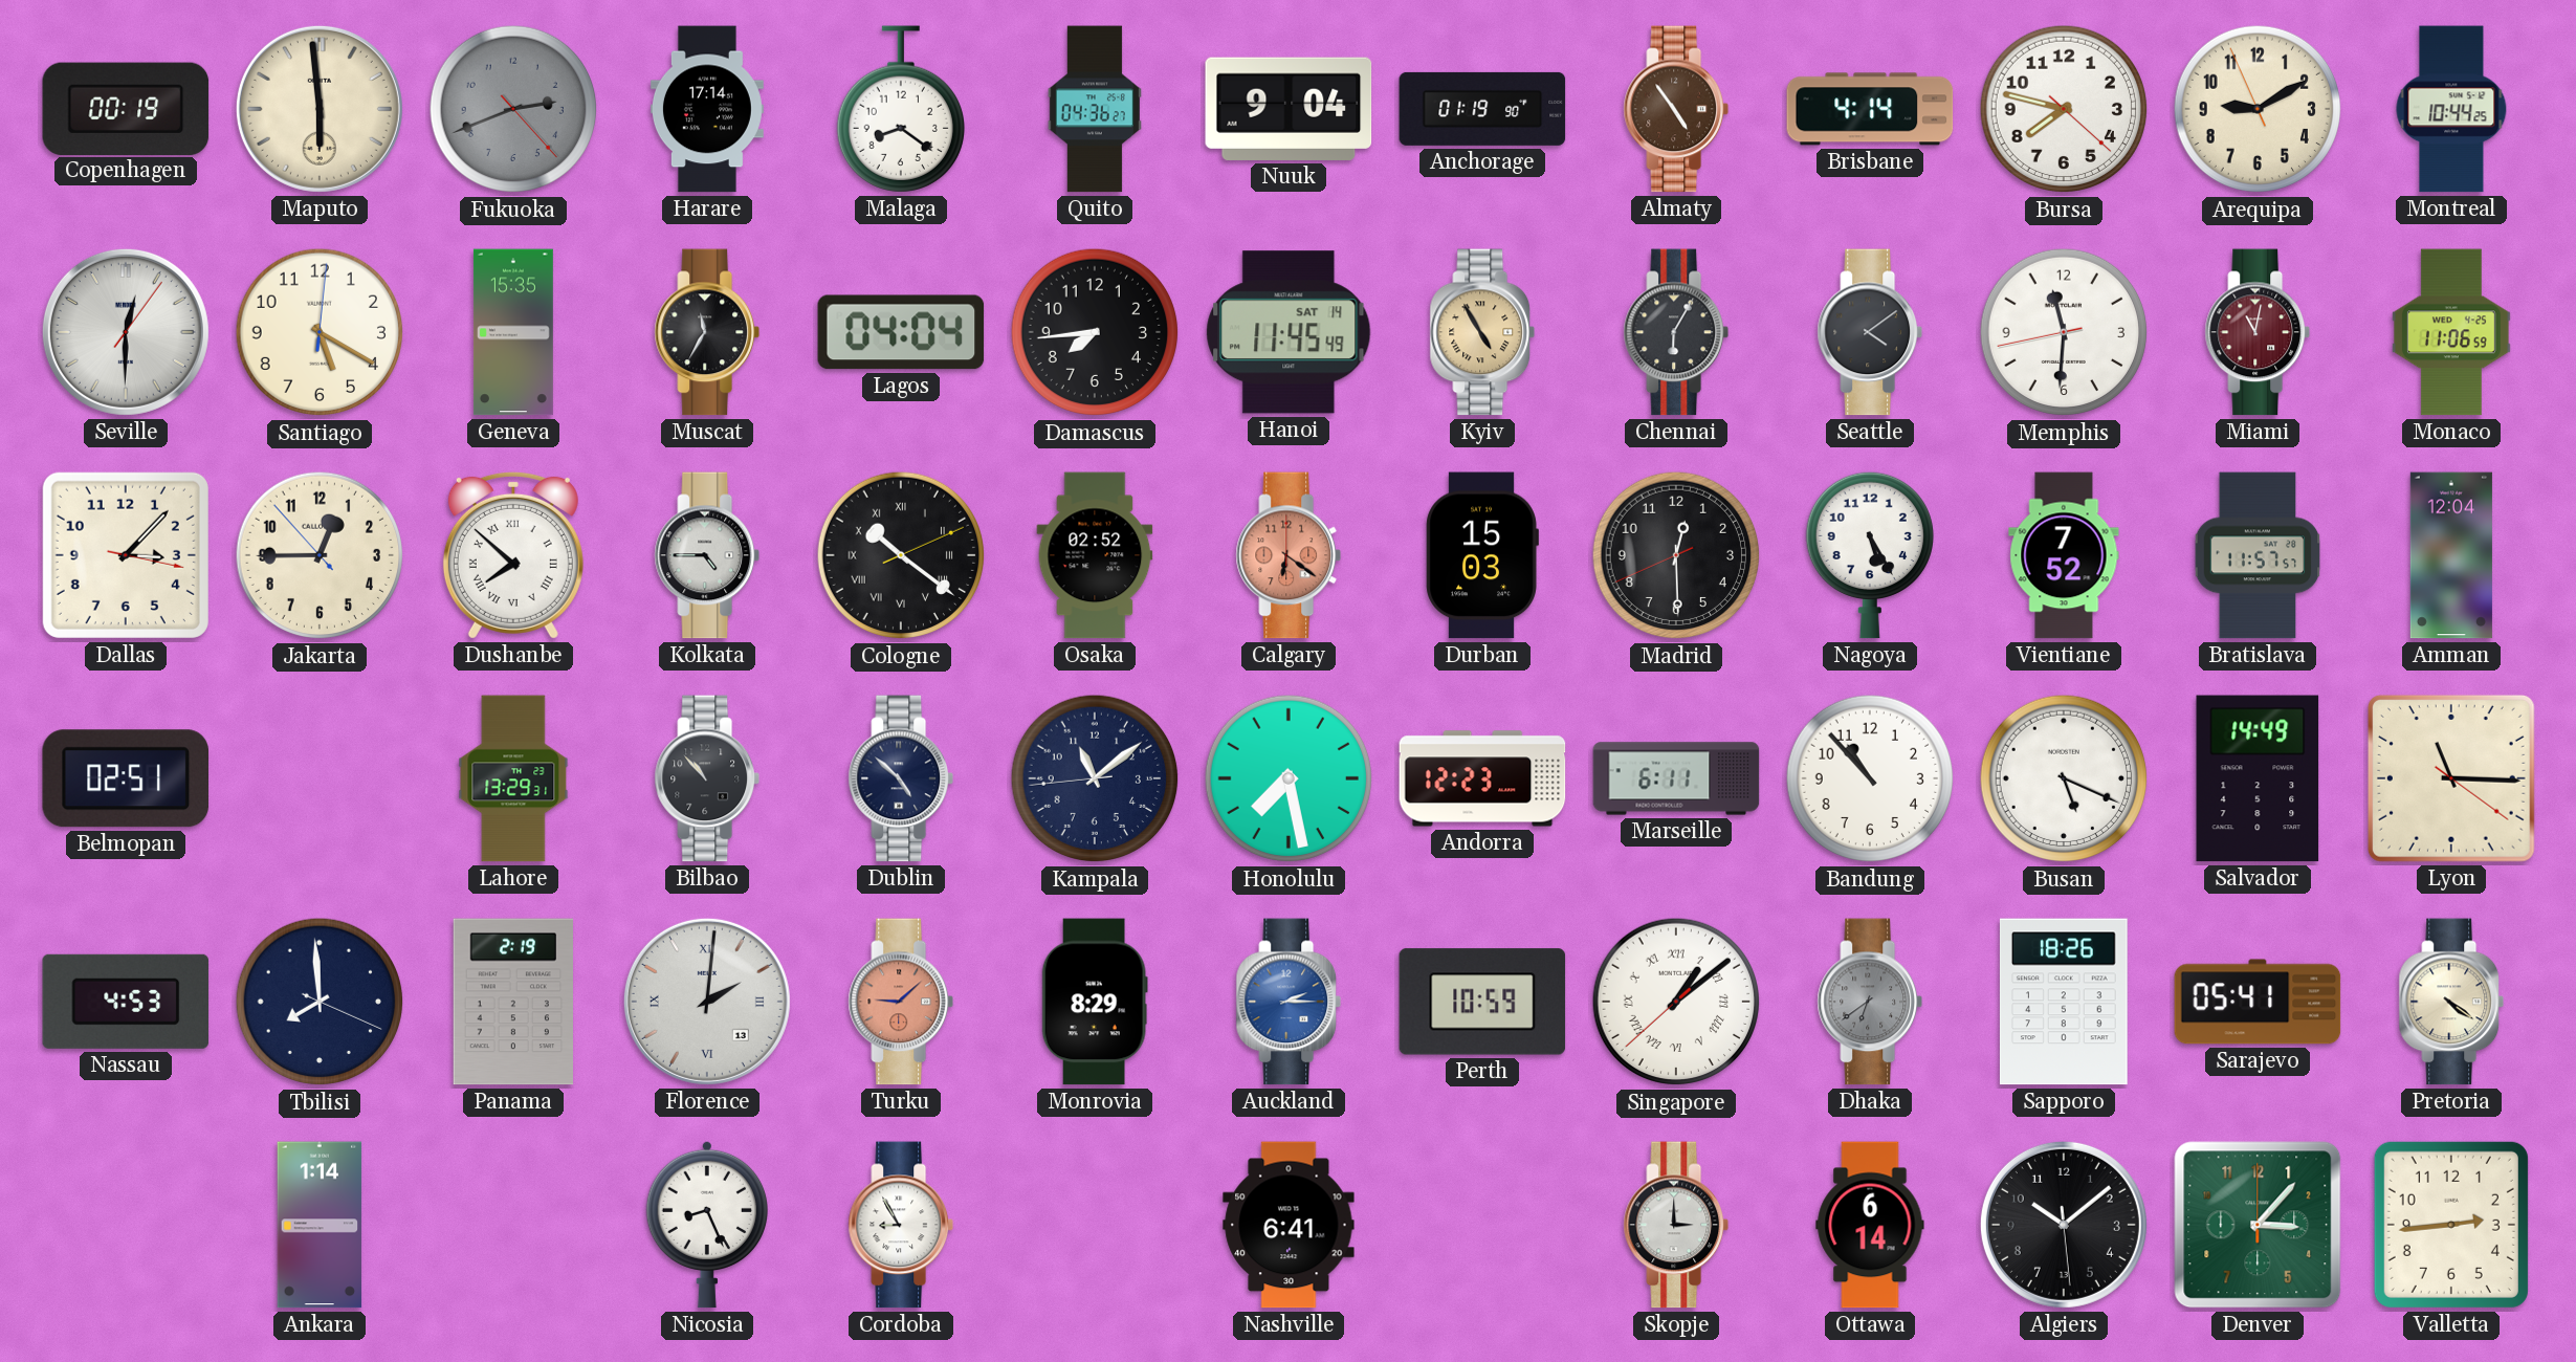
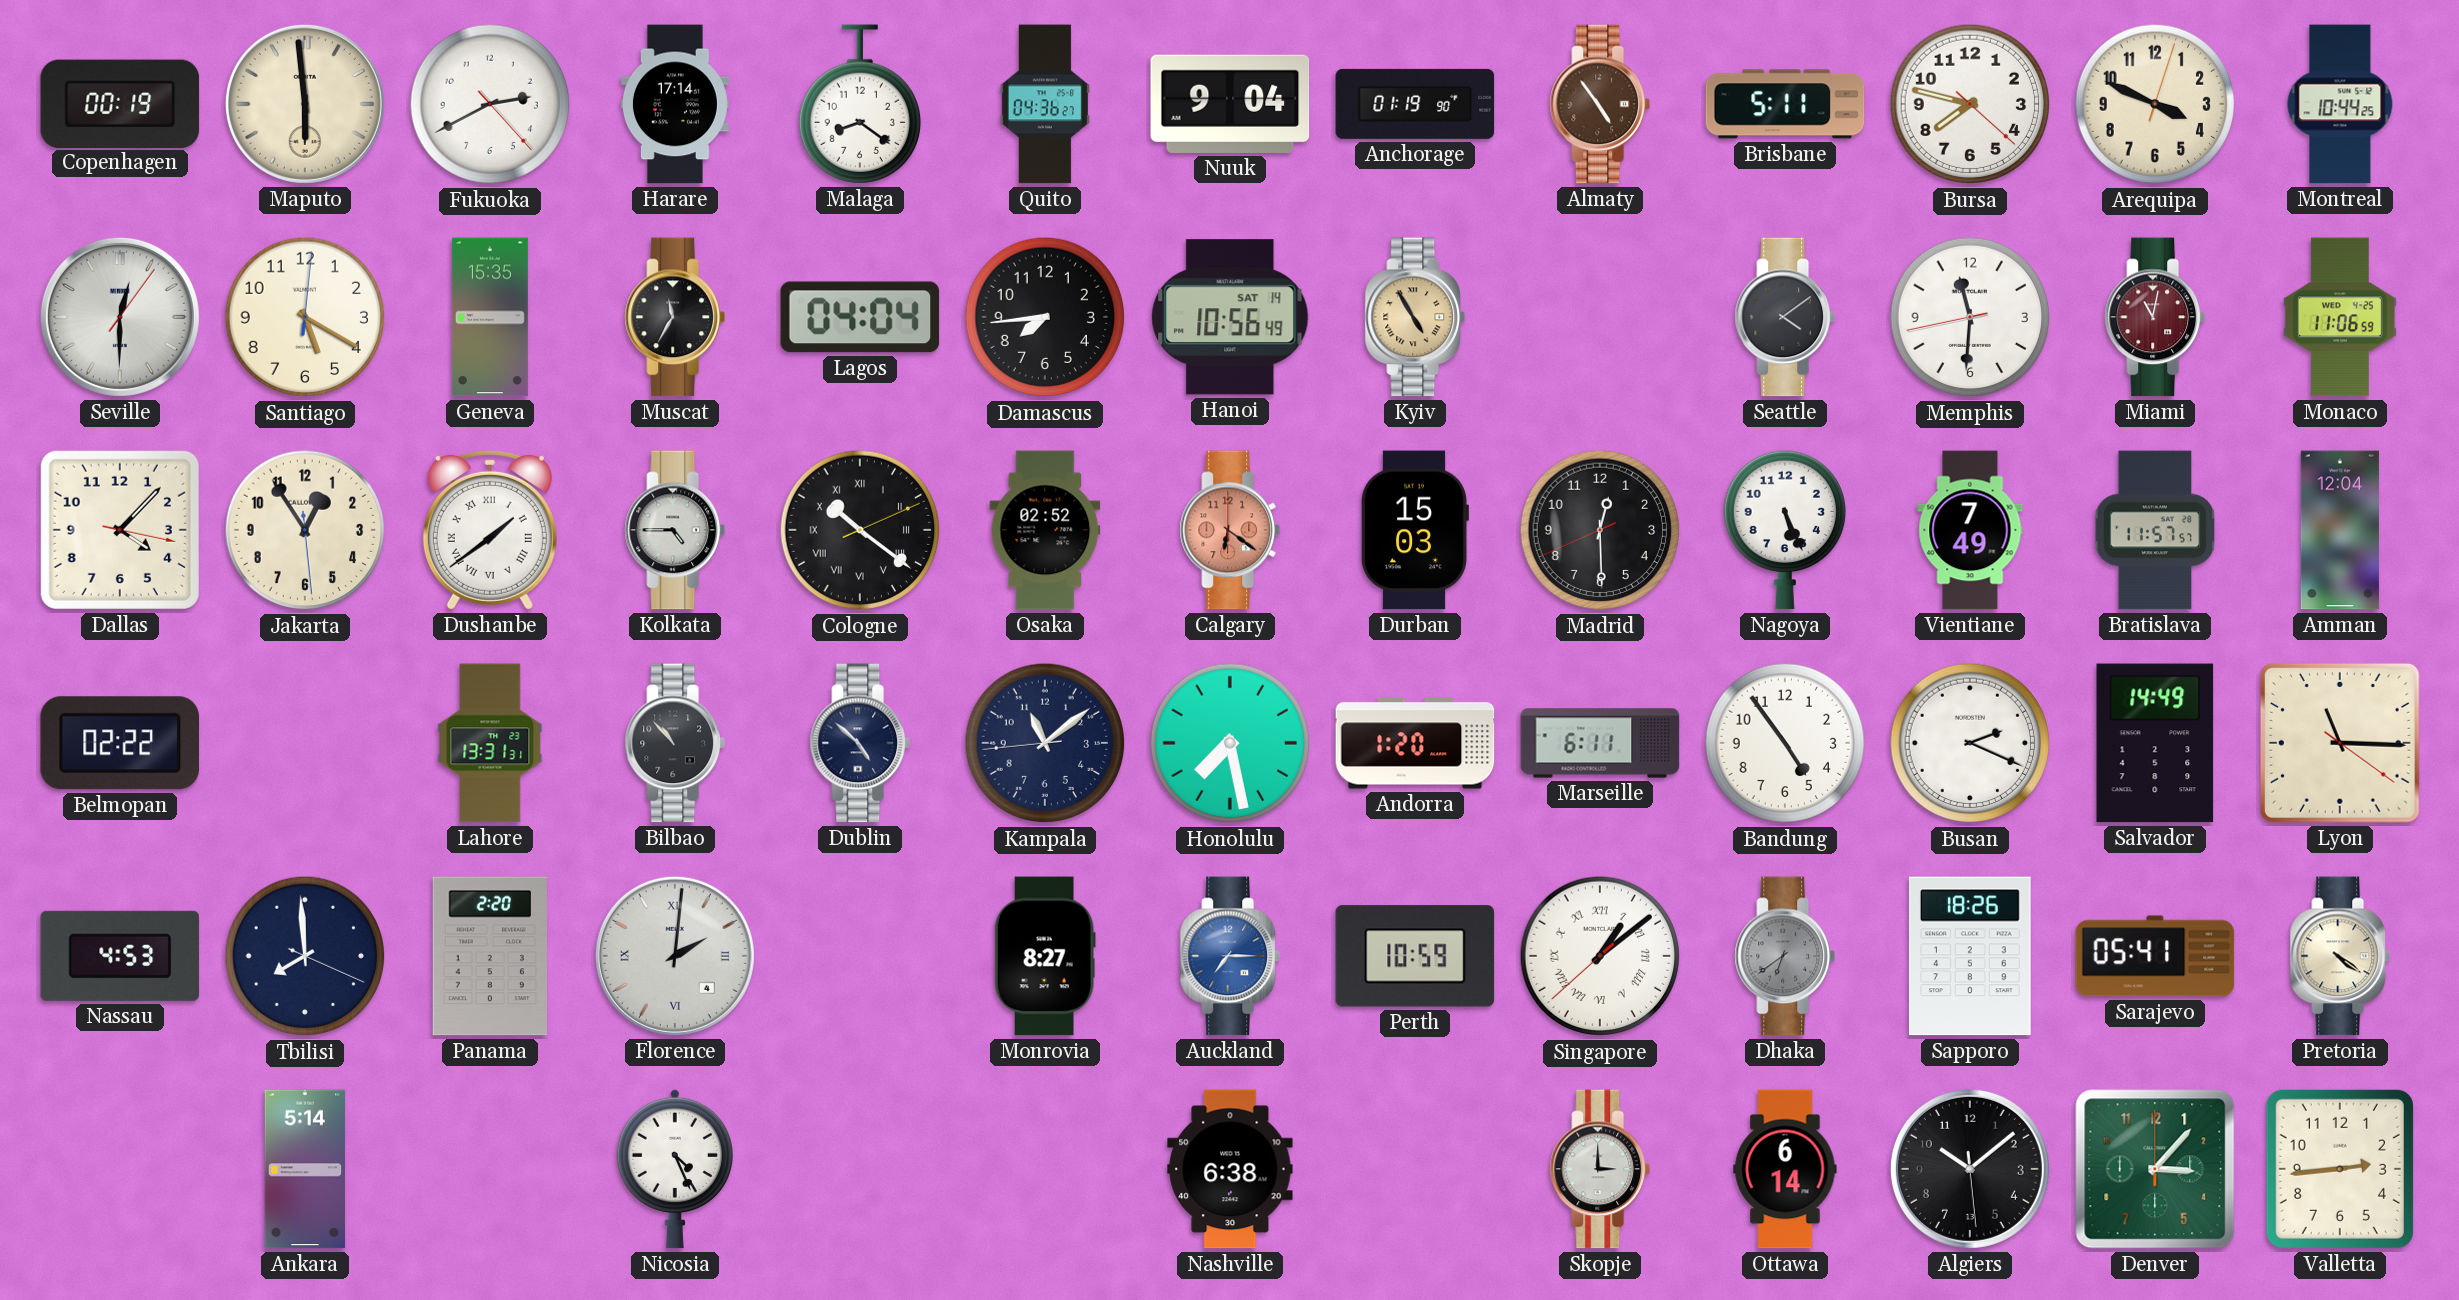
Fukuoka: 2:41 -> 2:40 (490, 104)
Fukuoka dial: grey -> white (490, 104)
Brisbane: 4:14 -> 5:11 (1785, 104)
Arequipa: 9:09 -> 3:49 (2155, 104)
Hanoi: 11:45 -> 10:56 (1230, 317)
Chennai: 6:05 -> none (1676, 332)
Dallas: 3:07 -> 4:07 (120, 530)
Jakarta: 12:44 -> 12:54 (305, 530)
Dushanbe: 7:52 -> 1:39 (490, 530)
Nagoya: 5:25 -> 5:26 (1785, 530)
Vientiane: 7:52 -> 7:49 (1970, 530)
Belmopan: 02:51 -> 02:22 (119, 743)
Lahore: 13:29 -> 13:31 (490, 743)
Andorra: 12:23 -> 1:20 (1415, 743)
Bandung: 10:53 -> 4:54 (1785, 743)
Busan: 5:19 -> 2:19 (1970, 743)
Panama: 2:19 -> 2:20 (490, 956)
Florence date: 13 -> 4 (675, 956)
Turku: 9:08 -> none (901, 1002)
Monrovia: 8:29 -> 8:27 (1045, 956)
Auckland: 2:15 -> 7:15 (1230, 956)
Ankara: 1:14 -> 5:14 (305, 1169)
Nicosia: 8:26 -> 4:26 (674, 1169)
Cordoba: 8:55 -> none (901, 1225)
Nashville: 6:41 -> 6:38 (1230, 1169)
